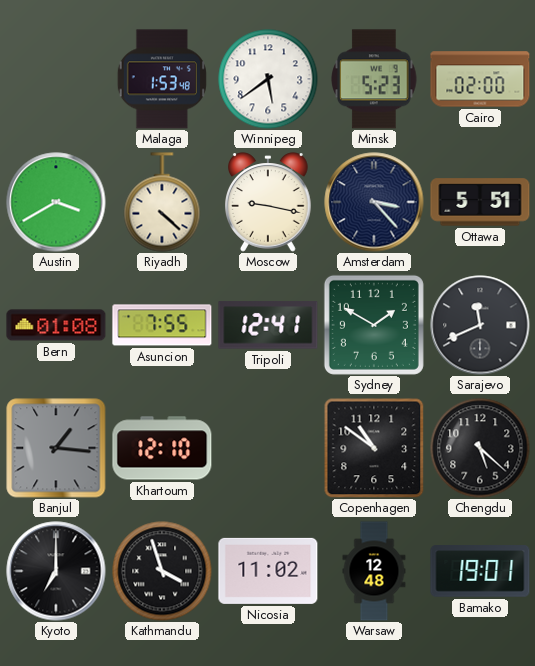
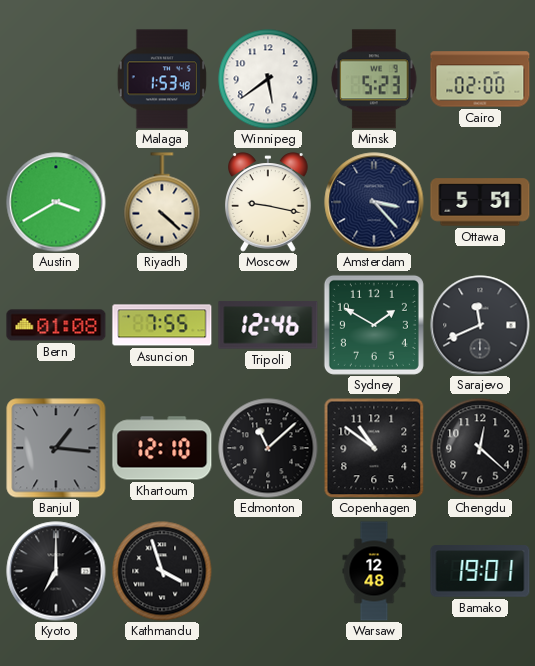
Tripoli: 12:41 -> 12:46 (268, 325)
Edmonton: none -> 11:08 (268, 448)
Chengdu: 5:22 -> 12:22 (480, 448)
Nicosia: 11:02 -> none (268, 571)
